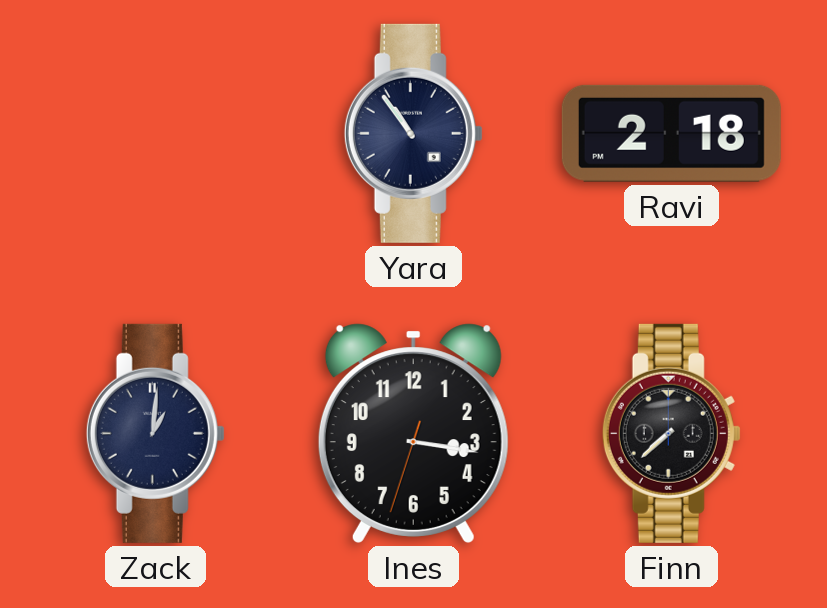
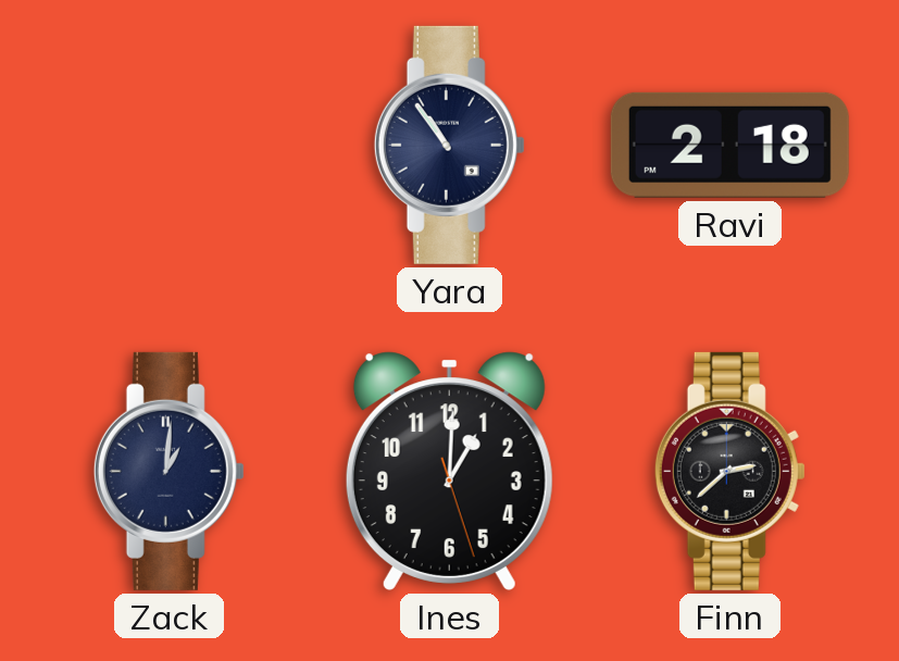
Ines: 3:16 -> 1:00 (449, 471)
Finn: 7:38 -> 2:38 (729, 471)
